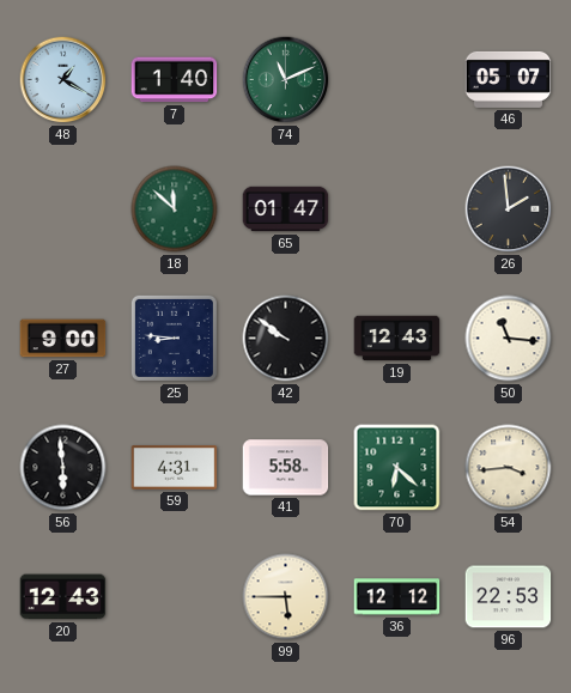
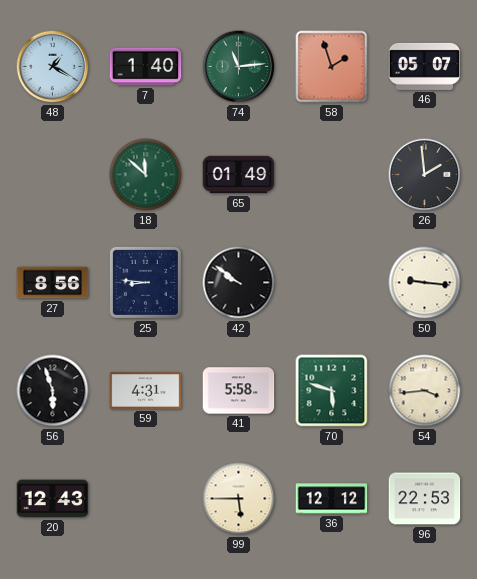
74: 11:11 -> 11:14 (239, 67)
58: none -> 1:57 (332, 67)
65: 01:47 -> 01:49 (239, 175)
27: 9:00 -> 8:56 (53, 283)
19: 12:43 -> none (397, 339)
50: 11:16 -> 9:16 (425, 283)
56: 5:59 -> 5:57 (53, 391)
70: 6:22 -> 5:48 (332, 391)
